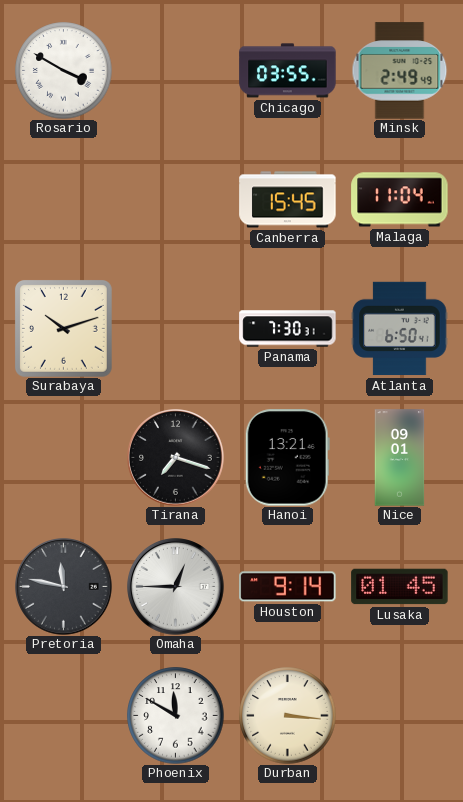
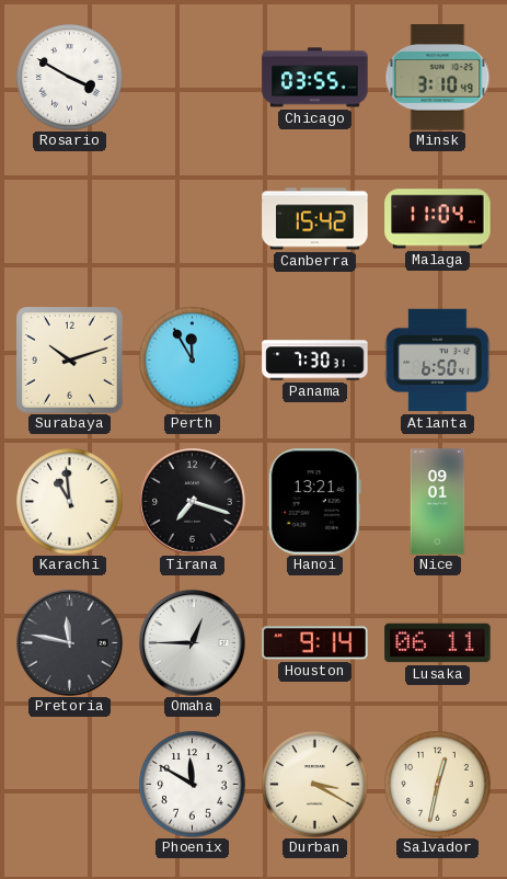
Minsk: 2:49 -> 3:10 (438, 78)
Canberra: 15:45 -> 15:42 (315, 219)
Perth: none -> 11:55 (193, 361)
Karachi: none -> 10:59 (70, 502)
Lusaka: 01:45 -> 06:11 (438, 643)
Durban: 3:16 -> 3:20 (315, 785)
Salvador: none -> 12:32 (438, 785)
